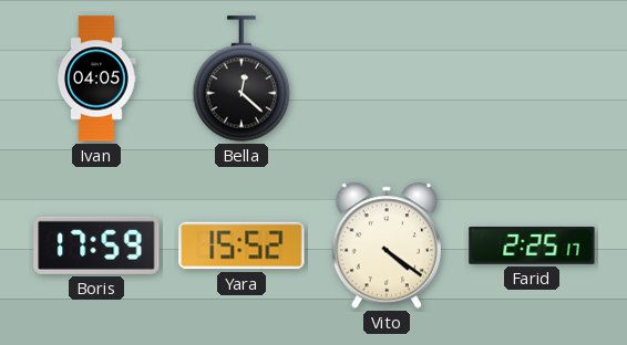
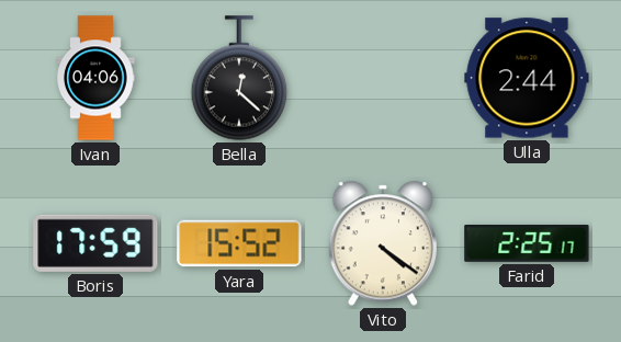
Ivan: 04:05 -> 04:06 (95, 78)
Ulla: none -> 2:44 (527, 78)
